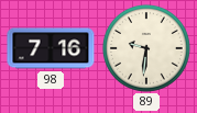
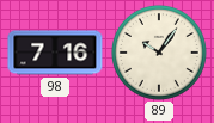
89: 9:31 -> 10:06 (159, 53)
